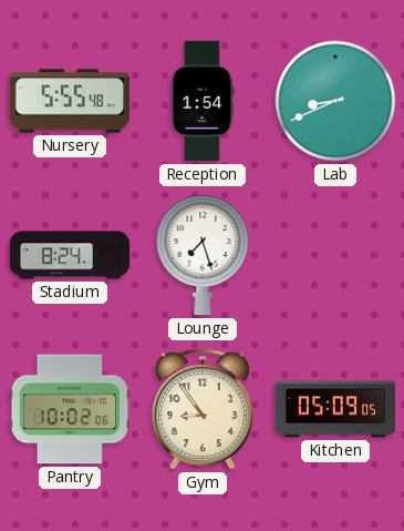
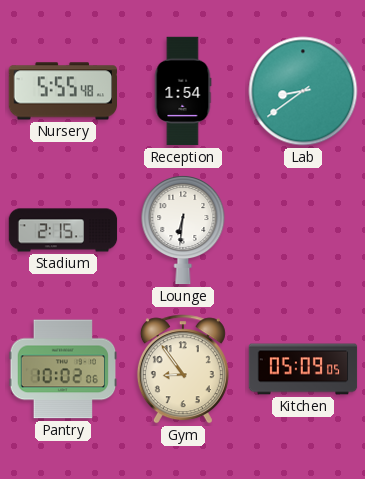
Lab: 8:41 -> 8:39 (303, 91)
Stadium: 8:24 -> 2:15 (63, 230)
Lounge: 7:27 -> 6:31 (183, 231)
